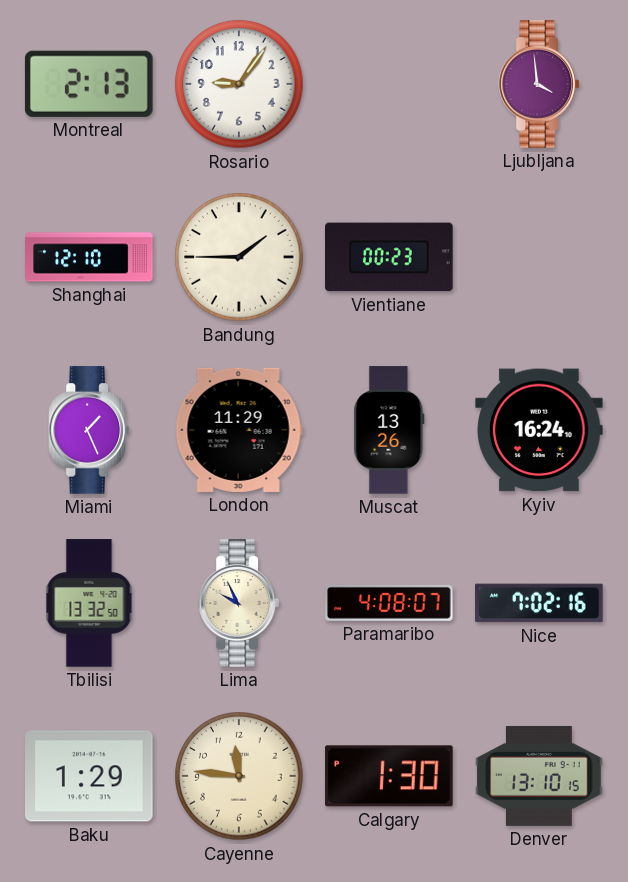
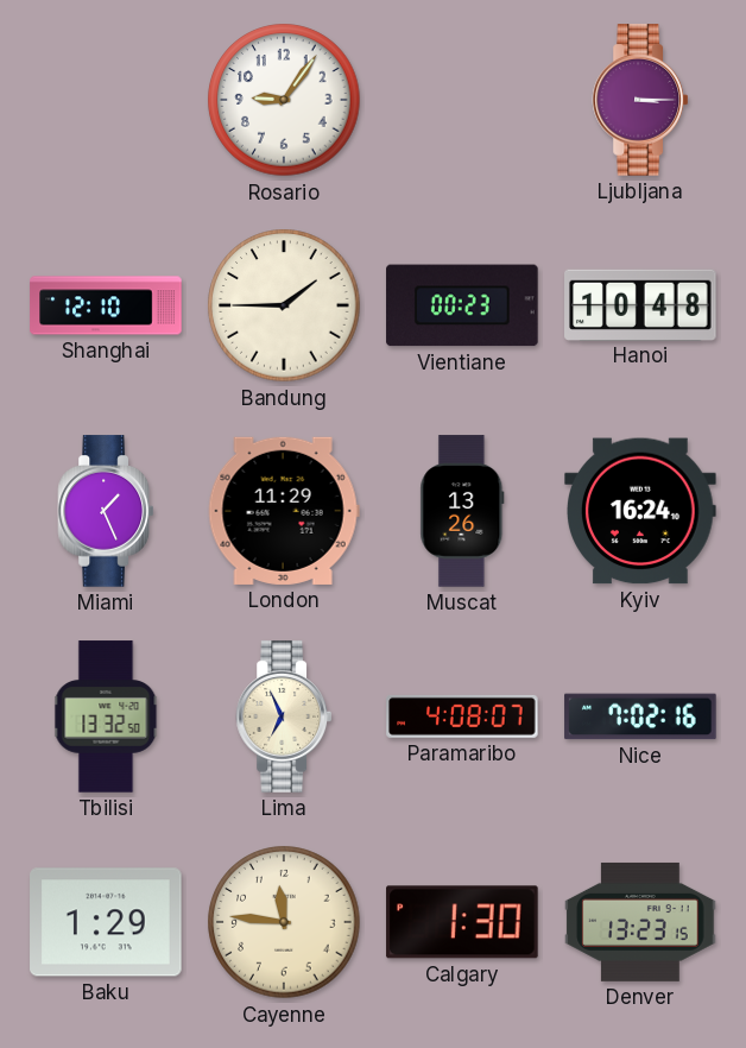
Montreal: 2:13 -> none (89, 84)
Ljubljana: 3:59 -> 3:15 (639, 100)
Hanoi: none -> 10:48 (640, 304)
Lima: 9:56 -> 6:56 (283, 716)
Denver: 13:10 -> 13:23 (640, 922)
